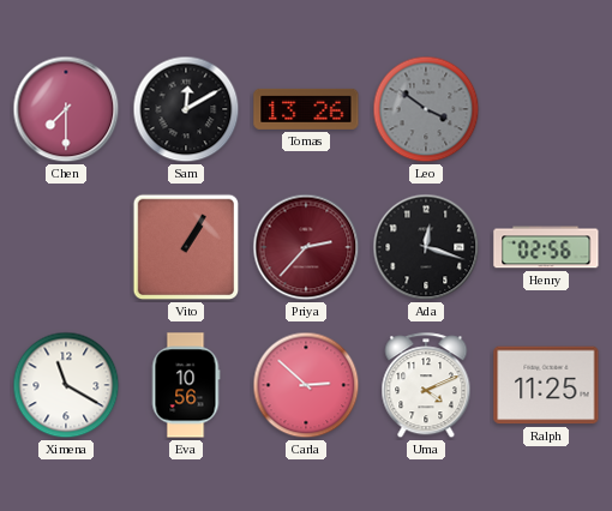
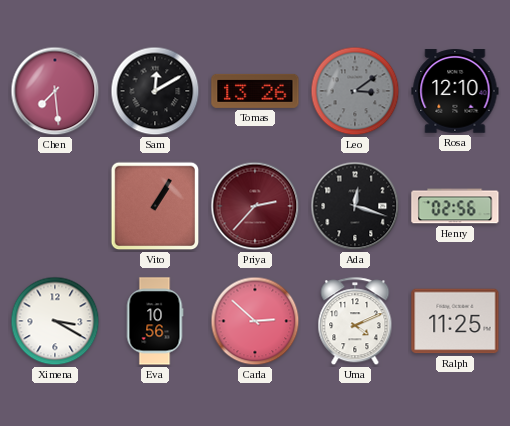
Chen: 7:30 -> 7:29 (55, 91)
Leo: 3:51 -> 3:09 (355, 91)
Rosa: none -> 12:10 (455, 91)
Ximena: 11:20 -> 3:20 (55, 321)
